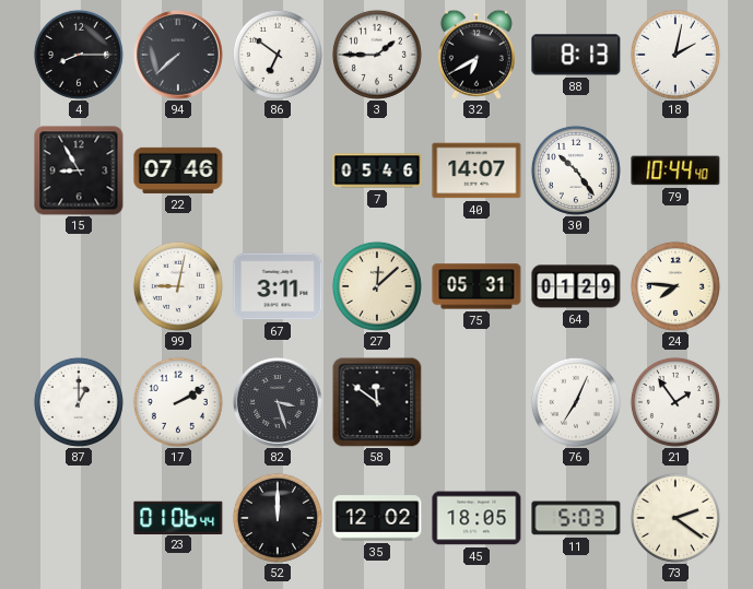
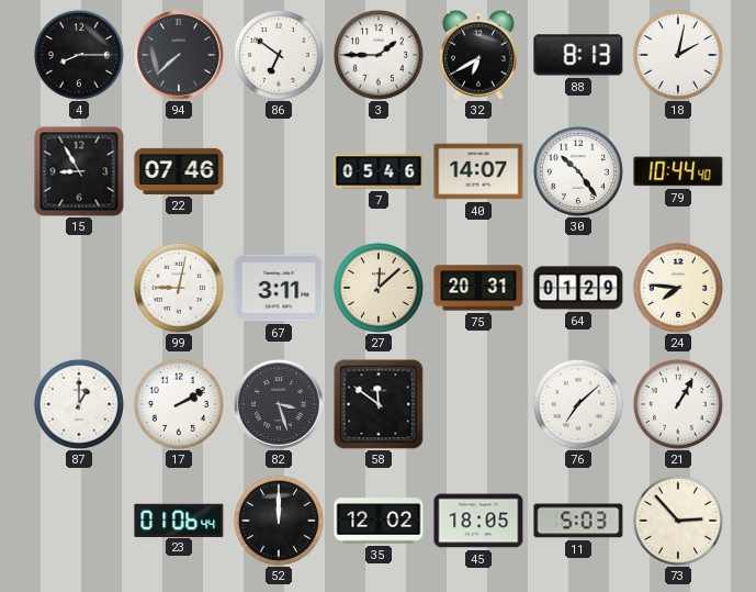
75: 05:31 -> 20:31 (478, 288)
76: 7:04 -> 7:08 (578, 404)
21: 1:54 -> 1:05 (678, 404)
73: 2:21 -> 2:53 (678, 521)
